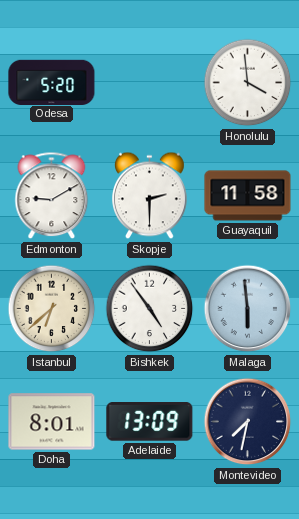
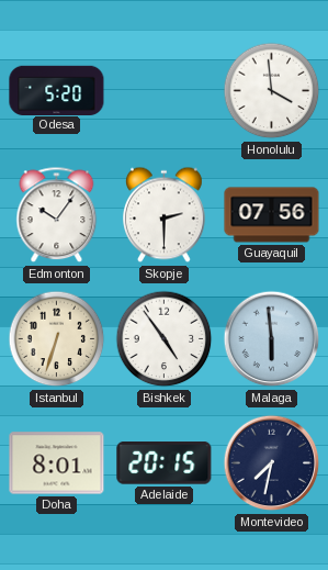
Edmonton: 9:10 -> 10:06 (57, 215)
Guayaquil: 11:58 -> 07:56 (272, 215)
Istanbul: 6:38 -> 6:33 (57, 339)
Adelaide: 13:09 -> 20:15 (165, 463)
